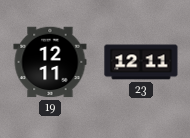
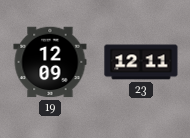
19: 12:11 -> 12:09 (50, 62)
